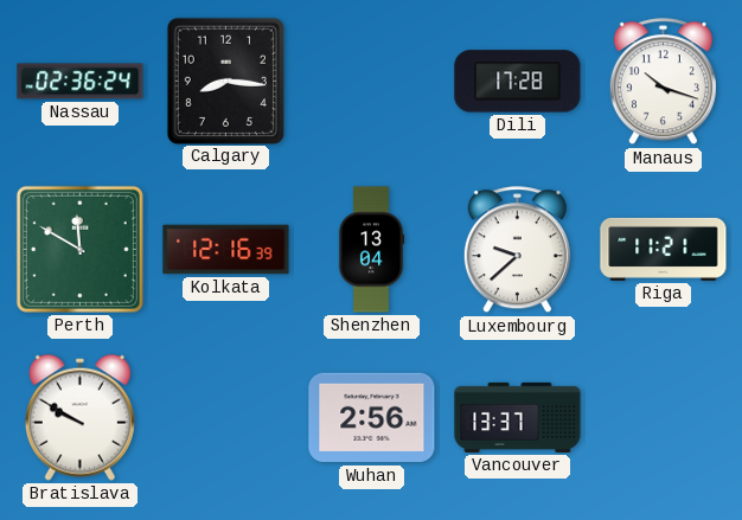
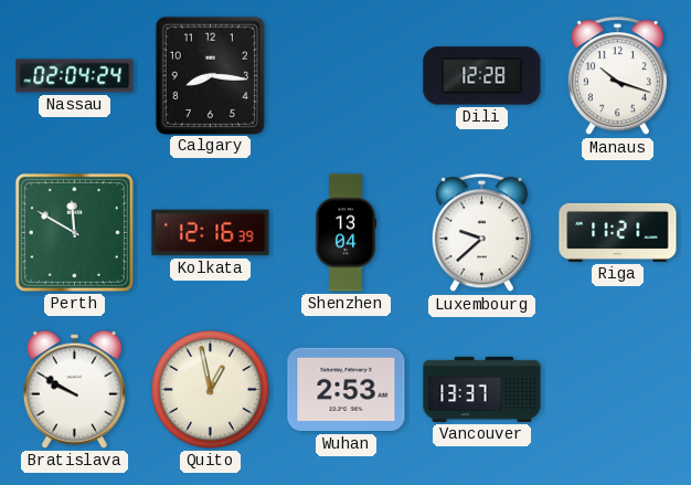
Nassau: 02:36 -> 02:04 (75, 76)
Dili: 17:28 -> 12:28 (482, 76)
Quito: none -> 12:58 (211, 390)
Wuhan: 2:56 -> 2:53 (347, 390)
